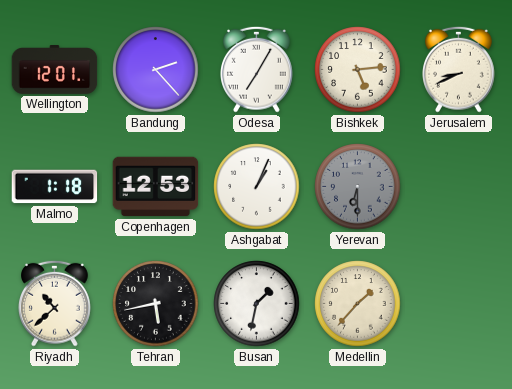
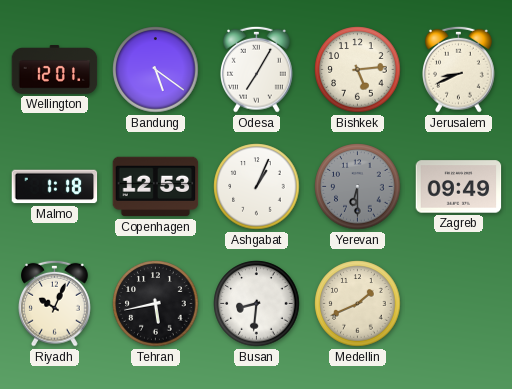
Bandung: 2:23 -> 5:21 (156, 70)
Zagreb: none -> 09:49 (459, 187)
Riyadh: 10:38 -> 10:04 (55, 303)
Busan: 1:32 -> 8:31 (257, 304)
Medellin: 1:37 -> 1:41 (358, 304)
